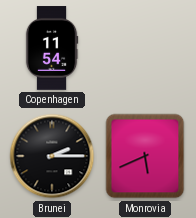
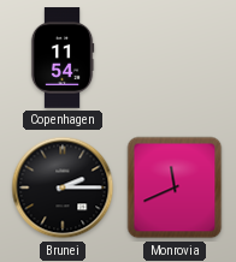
Monrovia: 5:41 -> 11:41 (175, 187)
